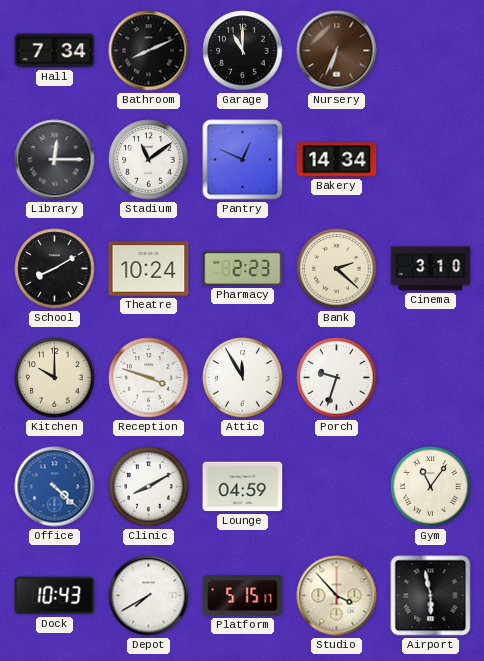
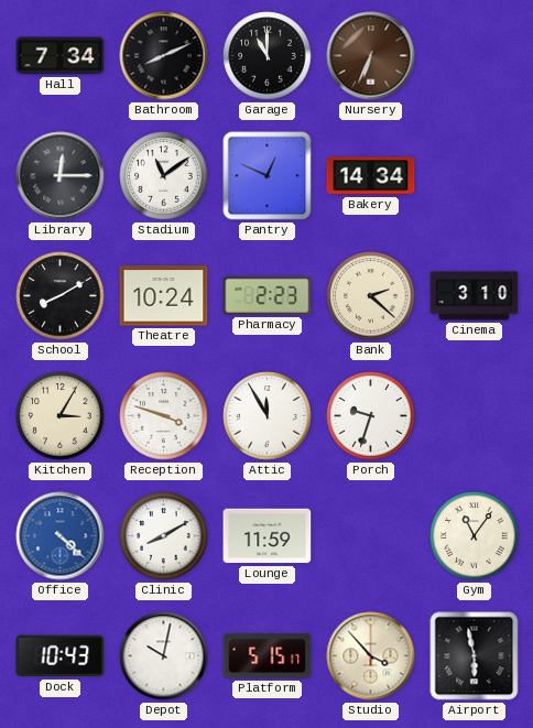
Kitchen: 10:00 -> 3:05 (61, 416)
Lounge: 04:59 -> 11:59 (268, 536)
Depot: 7:40 -> 10:02 (164, 656)
